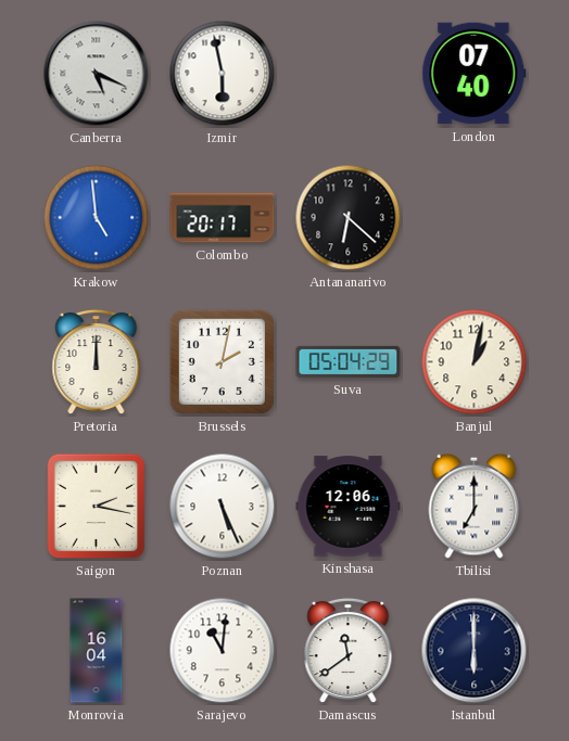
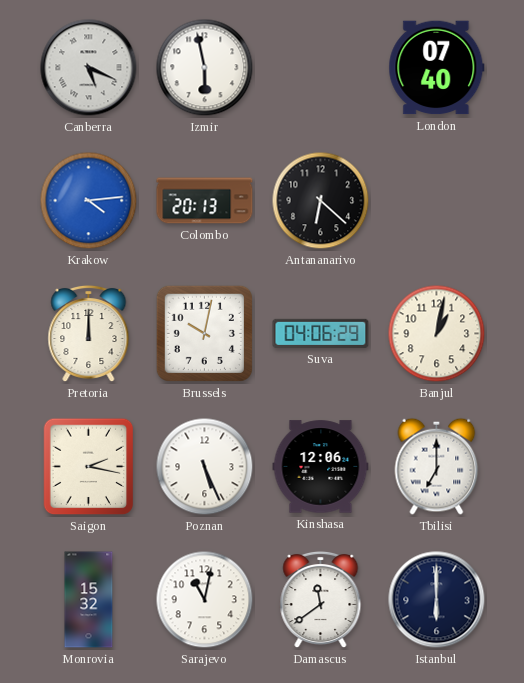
Krakow: 4:59 -> 4:14 (89, 201)
Colombo: 20:17 -> 20:13 (205, 201)
Brussels: 2:02 -> 10:02 (204, 333)
Suva: 05:04 -> 04:06 (321, 333)
Monrovia: 16:04 -> 15:32 (89, 600)
Sarajevo: 11:01 -> 11:02 (205, 600)
